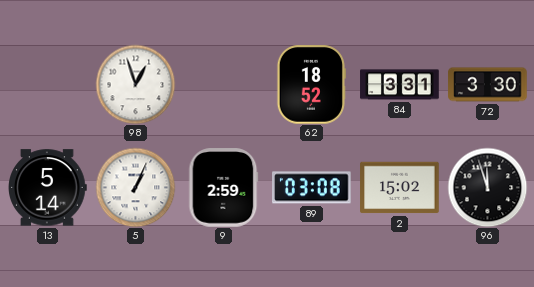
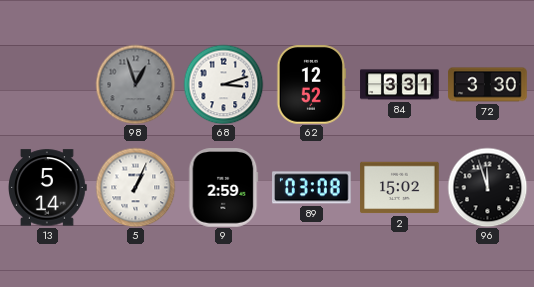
98 dial: white -> grey (135, 84)
68: none -> 3:12 (223, 84)
62: 18:52 -> 12:52 (311, 85)
